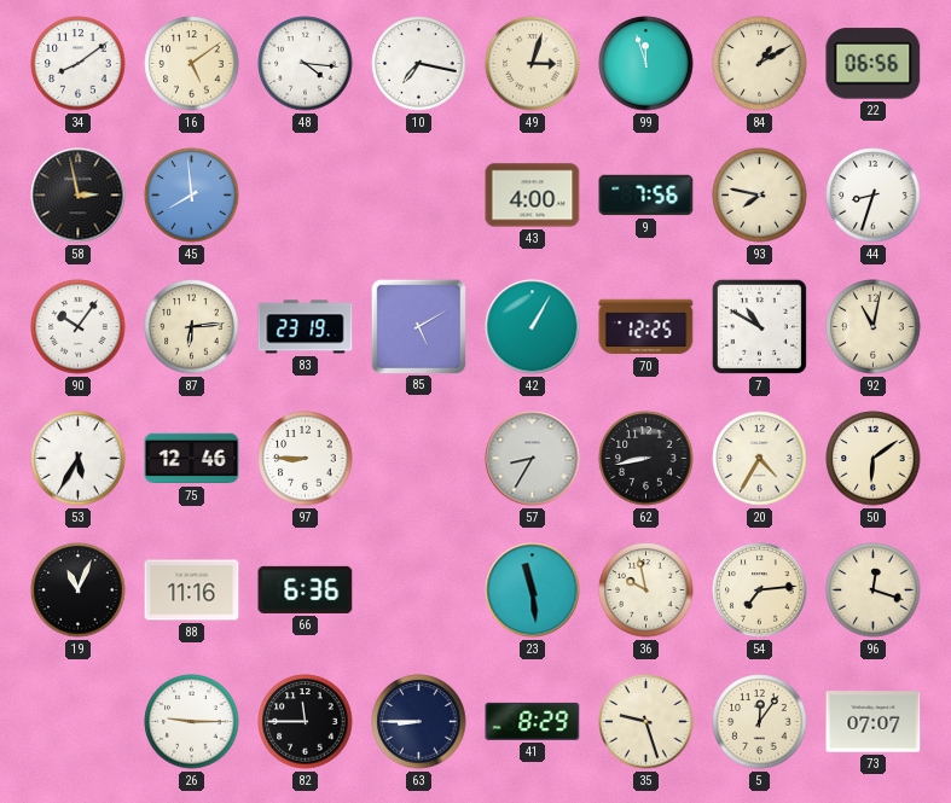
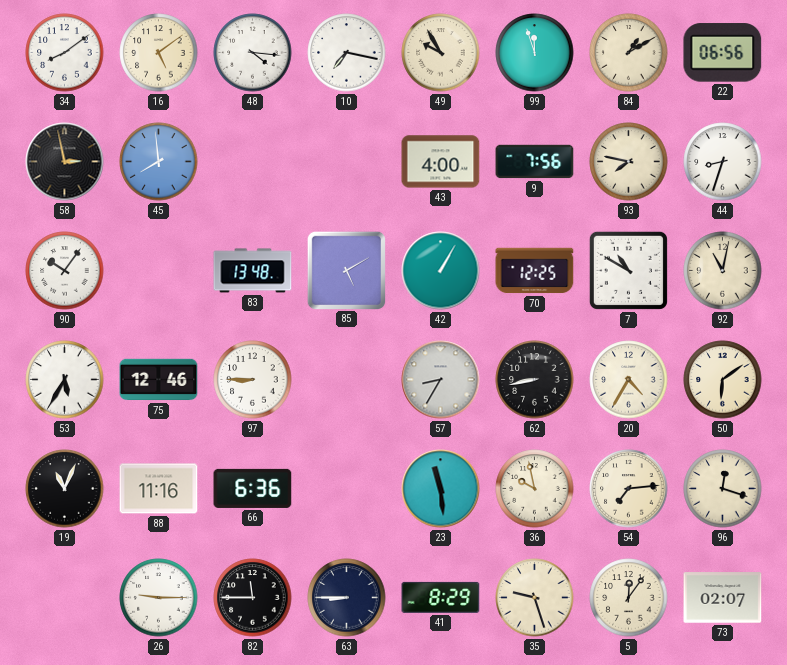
49: 3:03 -> 9:55 (441, 53)
87: 6:14 -> none (192, 327)
83: 23:19 -> 13:48 (253, 271)
73: 07:07 -> 02:07 (723, 598)
